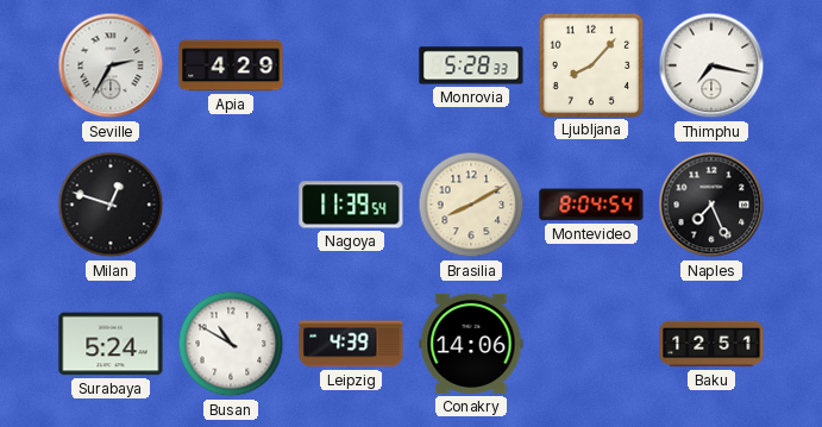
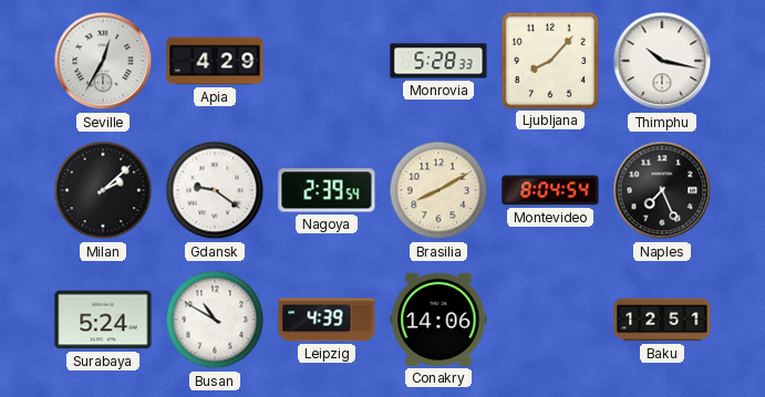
Seville: 2:35 -> 12:35 (103, 61)
Thimphu: 7:17 -> 10:17 (662, 61)
Milan: 12:48 -> 2:08 (103, 190)
Gdansk: none -> 9:21 (215, 190)
Nagoya: 11:39 -> 2:39 (327, 190)
